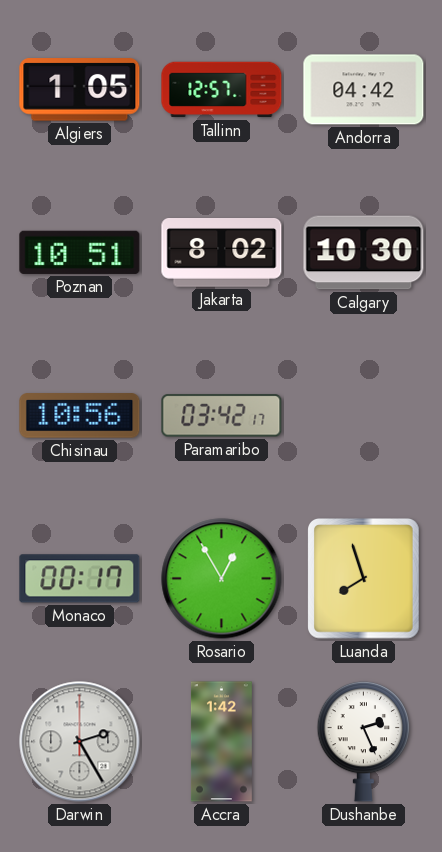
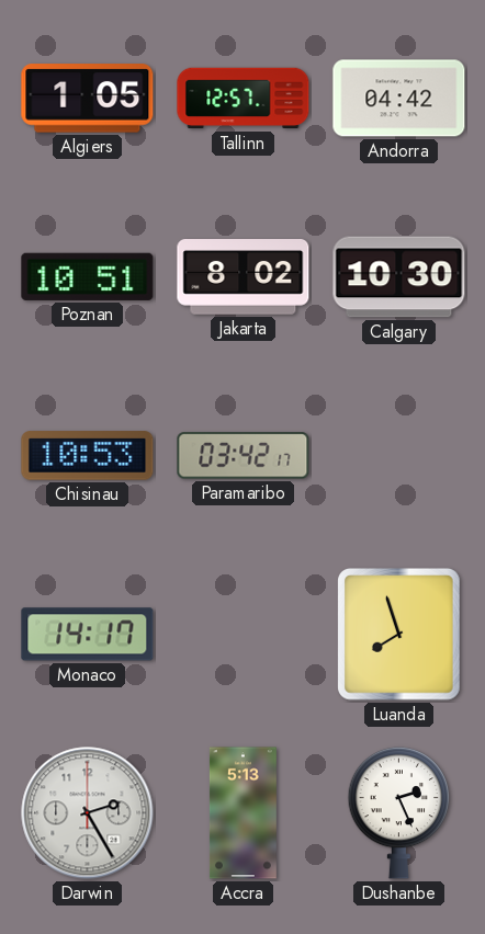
Chisinau: 10:56 -> 10:53 (88, 456)
Monaco: 00:17 -> 14:17 (88, 635)
Rosario: 12:55 -> none (222, 579)
Accra: 1:42 -> 5:13 (243, 813)
